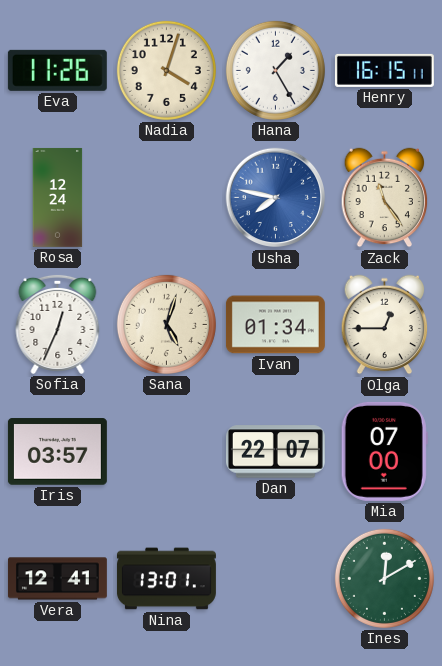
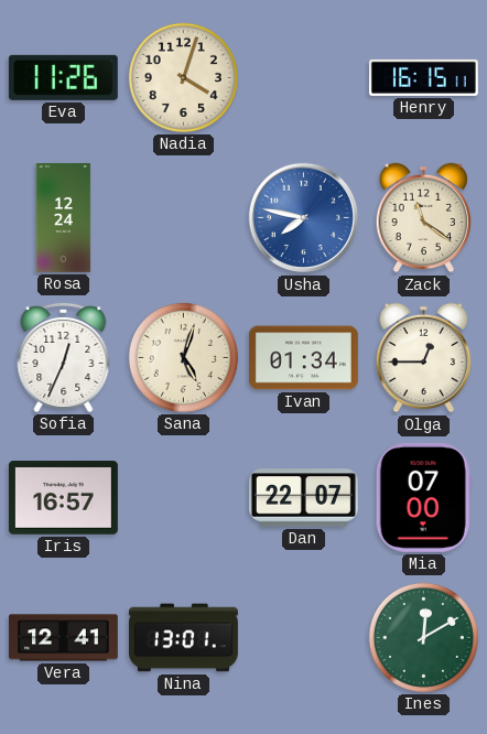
Hana: 1:25 -> none (275, 70)
Zack: 11:24 -> 11:21 (424, 218)
Iris: 03:57 -> 16:57 (63, 498)
